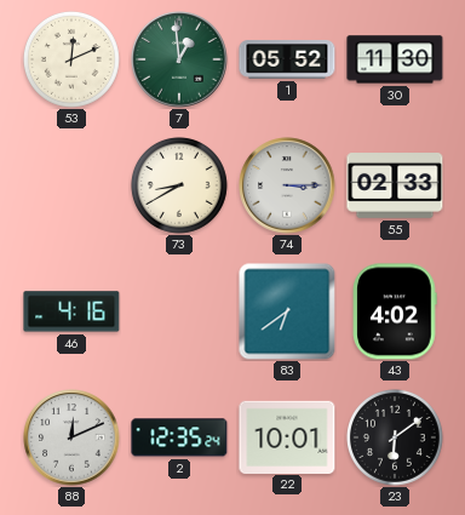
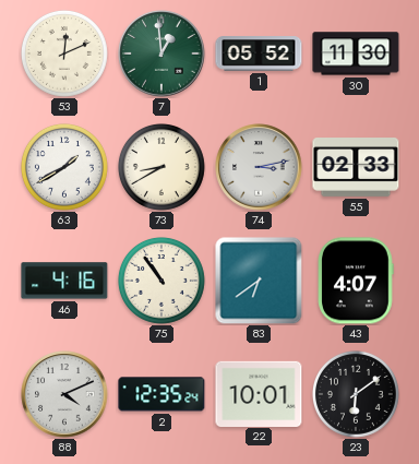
63: none -> 1:40 (64, 167)
74: 3:15 -> 3:13 (259, 167)
75: none -> 10:54 (161, 281)
43: 4:02 -> 4:07 (356, 281)
88: 12:11 -> 4:11 (64, 394)
